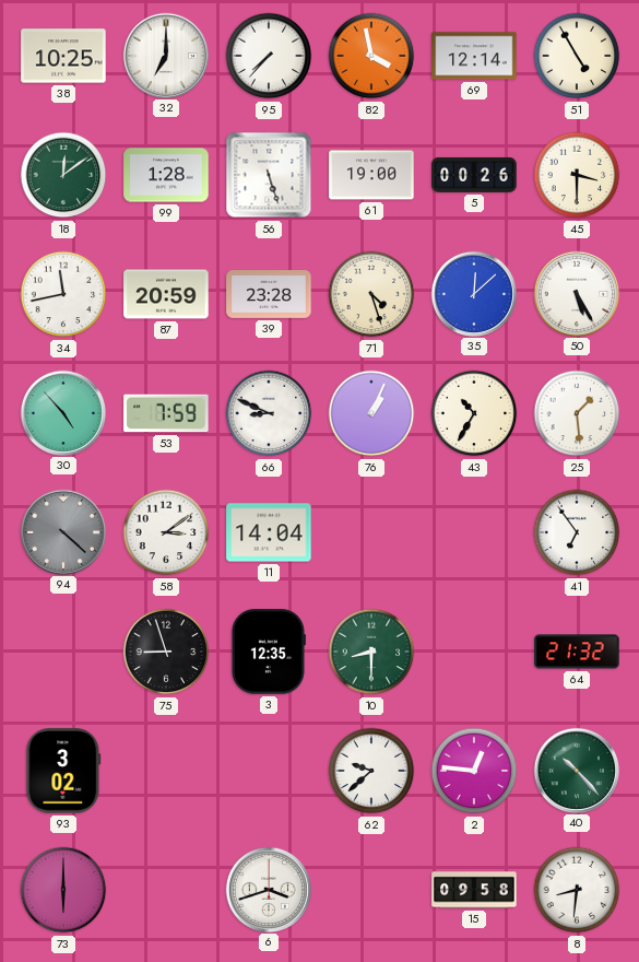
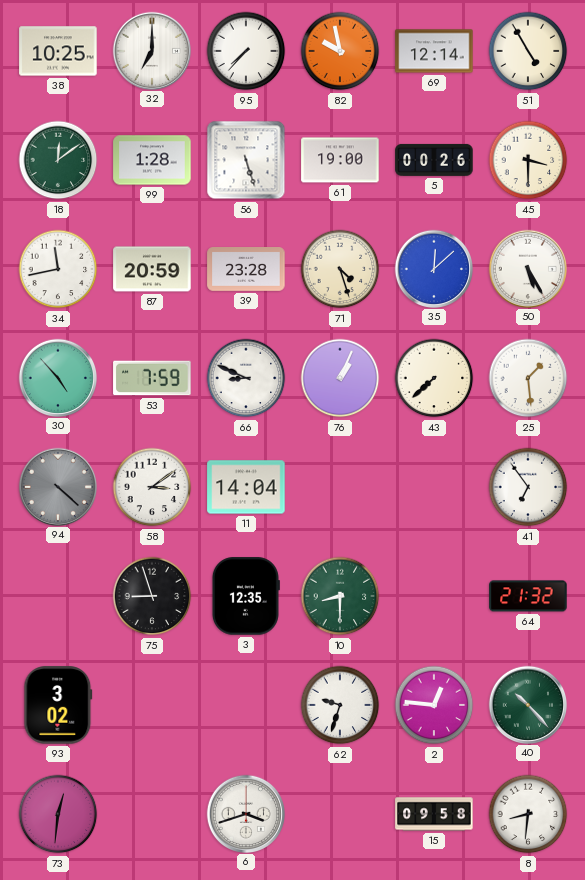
82: 3:58 -> 9:58 (340, 51)
43: 10:35 -> 7:38 (434, 378)
62: 9:38 -> 9:33 (340, 705)
73: 6:00 -> 12:31 (58, 814)
